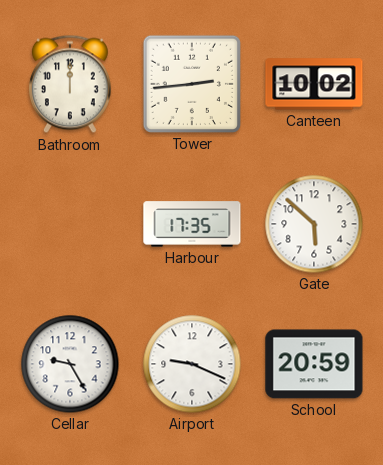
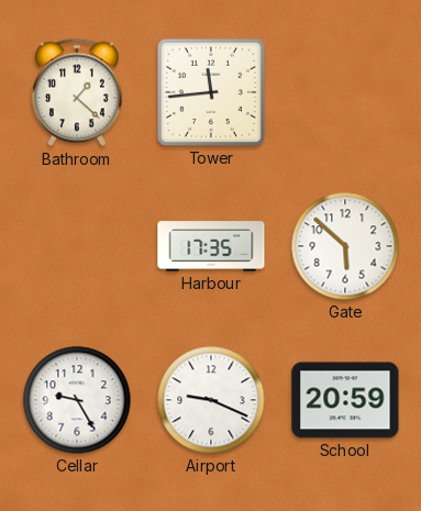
Bathroom: 12:00 -> 1:22 (77, 92)
Tower: 2:44 -> 11:44 (211, 92)
Canteen: 10:02 -> none (314, 84)
